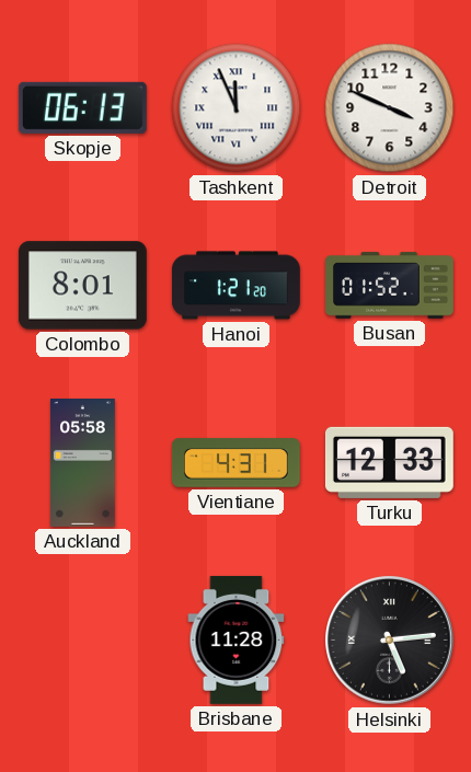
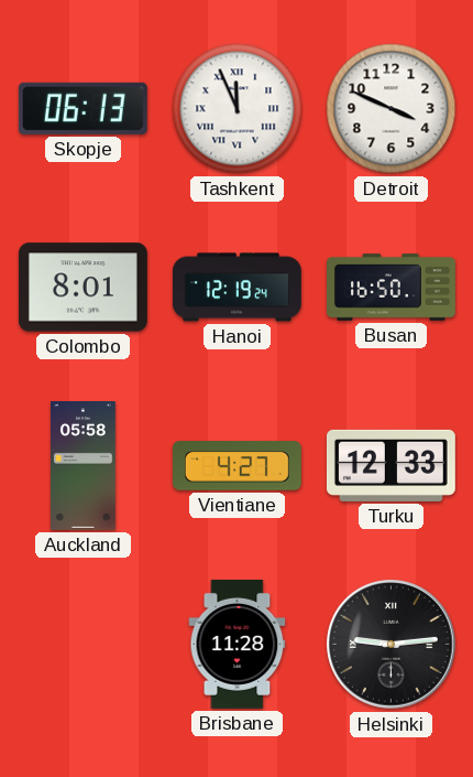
Hanoi: 1:21 -> 12:19 (237, 288)
Busan: 01:52 -> 16:50 (392, 288)
Vientiane: 4:31 -> 4:27 (237, 466)
Helsinki: 5:14 -> 9:14 (392, 645)
